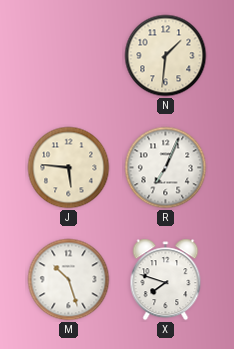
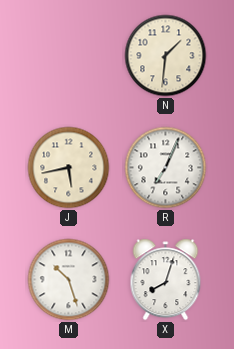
J: 5:46 -> 5:43 (69, 168)
X: 7:48 -> 8:03 (166, 280)
